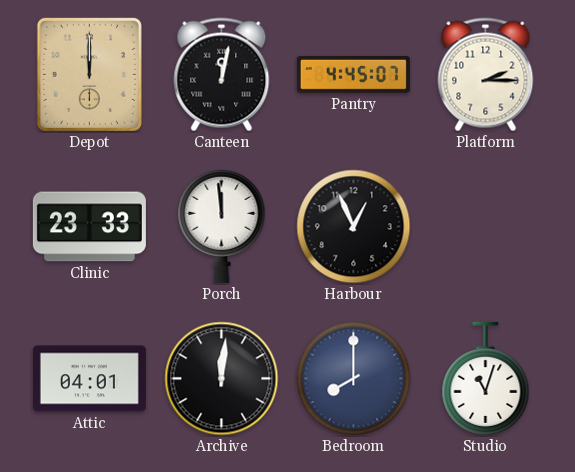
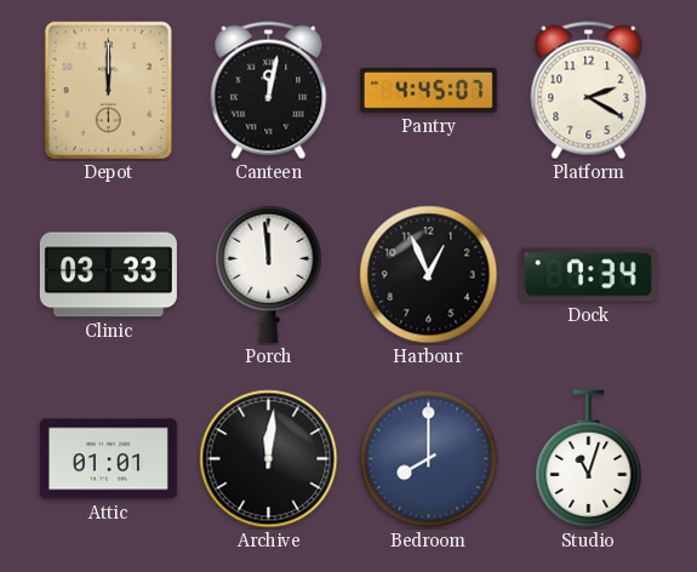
Platform: 2:15 -> 2:20 (589, 91)
Clinic: 23:33 -> 03:33 (108, 275)
Dock: none -> 7:34 (588, 275)
Attic: 04:01 -> 01:01 (108, 459)
